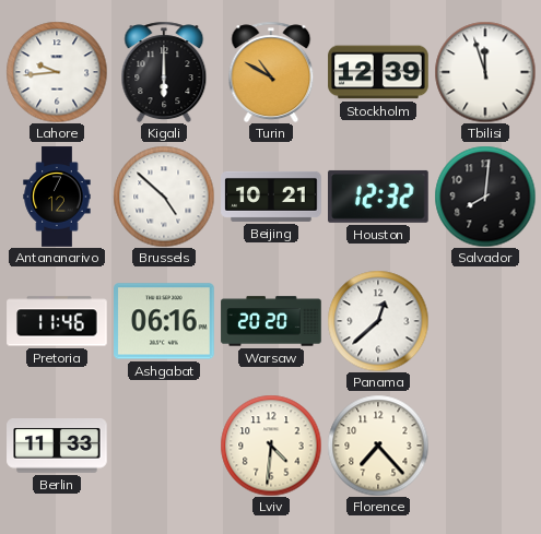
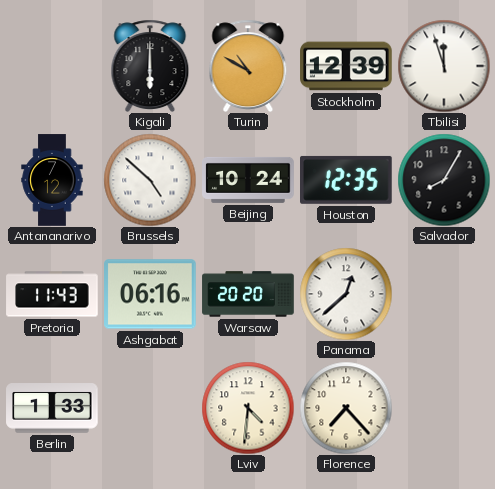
Lahore: 9:44 -> none (57, 72)
Beijing: 10:21 -> 10:24 (248, 180)
Houston: 12:32 -> 12:35 (347, 180)
Salvador: 8:01 -> 8:05 (444, 180)
Pretoria: 11:46 -> 11:43 (52, 294)
Berlin: 11:33 -> 1:33 (52, 408)
